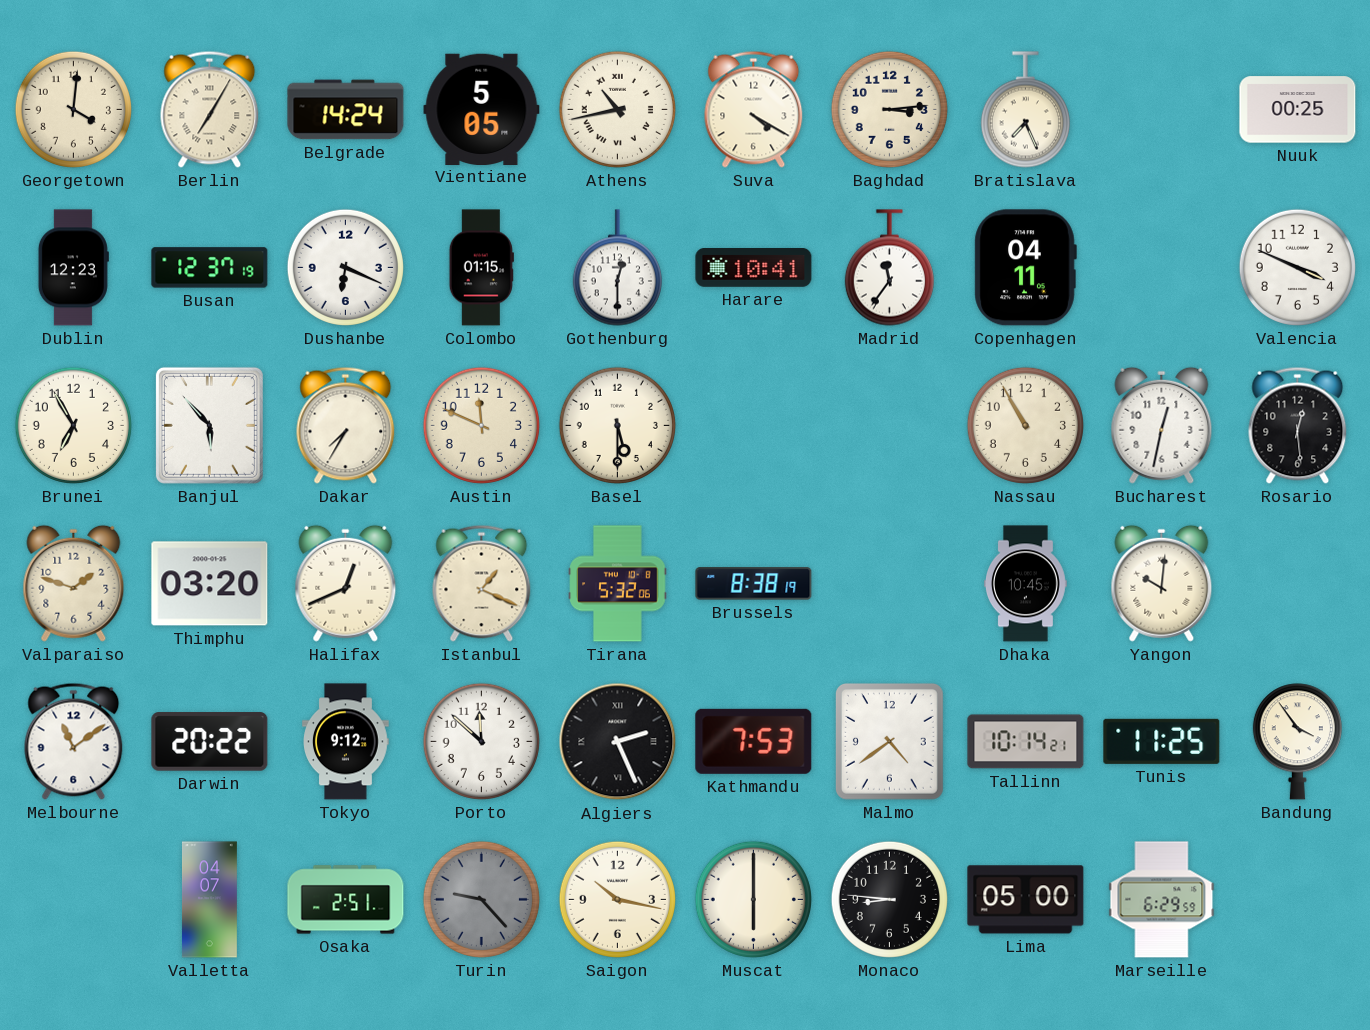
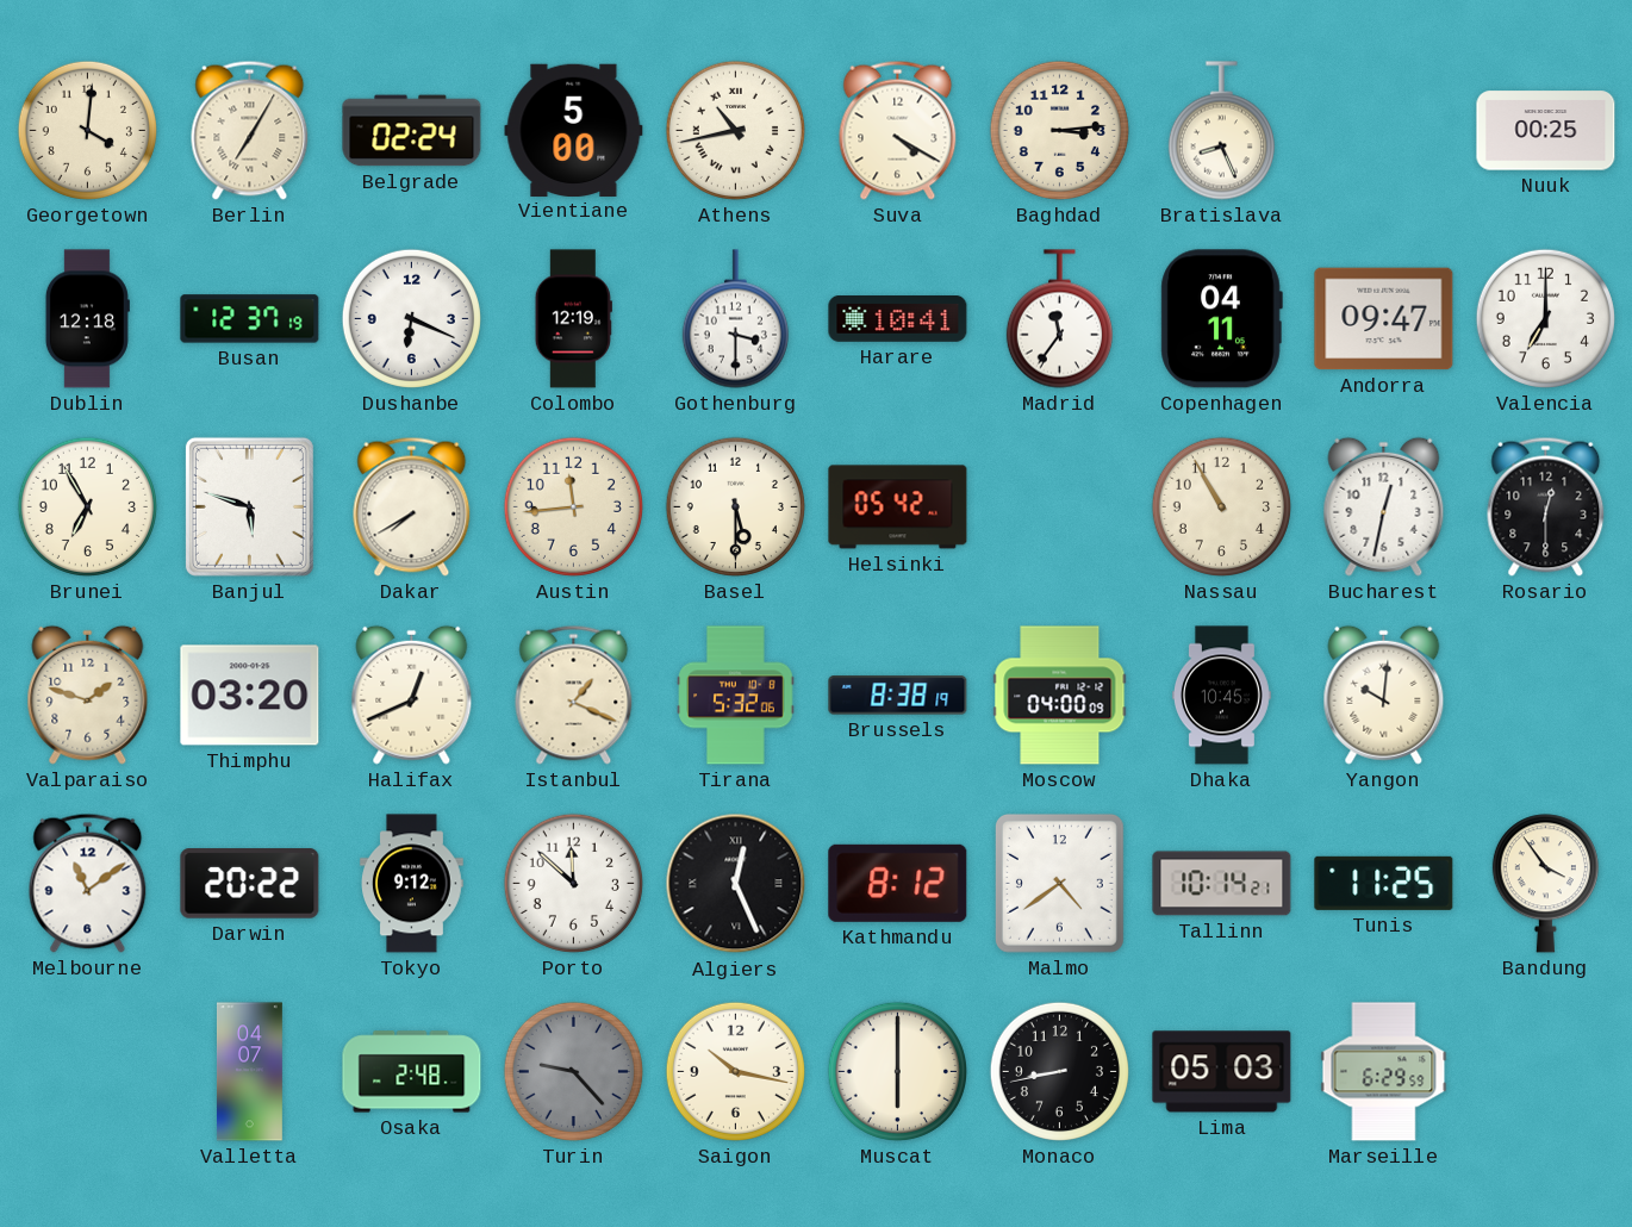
Belgrade: 14:24 -> 02:24 (412, 131)
Vientiane: 5:05 -> 5:00 (574, 130)
Bratislava: 7:26 -> 8:26 (1221, 131)
Dublin: 12:23 -> 12:18 (87, 319)
Colombo: 01:15 -> 12:19 (573, 319)
Gothenburg: 12:30 -> 3:30 (735, 319)
Andorra: none -> 09:47 (1384, 319)
Valencia: 3:49 -> 7:00 (1545, 318)
Banjul: 5:53 -> 5:48 (249, 506)
Dakar: 7:35 -> 7:40 (412, 506)
Austin: 11:49 -> 11:44 (573, 506)
Helsinki: none -> 05:42 (898, 507)
Rosario: 12:29 -> 12:30 (1546, 506)
Moscow: none -> 04:00 (1060, 696)
Algiers: 2:26 -> 12:26 (736, 884)
Kathmandu: 7:53 -> 8:12 (898, 883)
Osaka: 2:51 -> 2:48 (412, 1072)
Monaco: 8:46 -> 8:43 (1059, 1071)
Lima: 05:00 -> 05:03 (1222, 1072)
